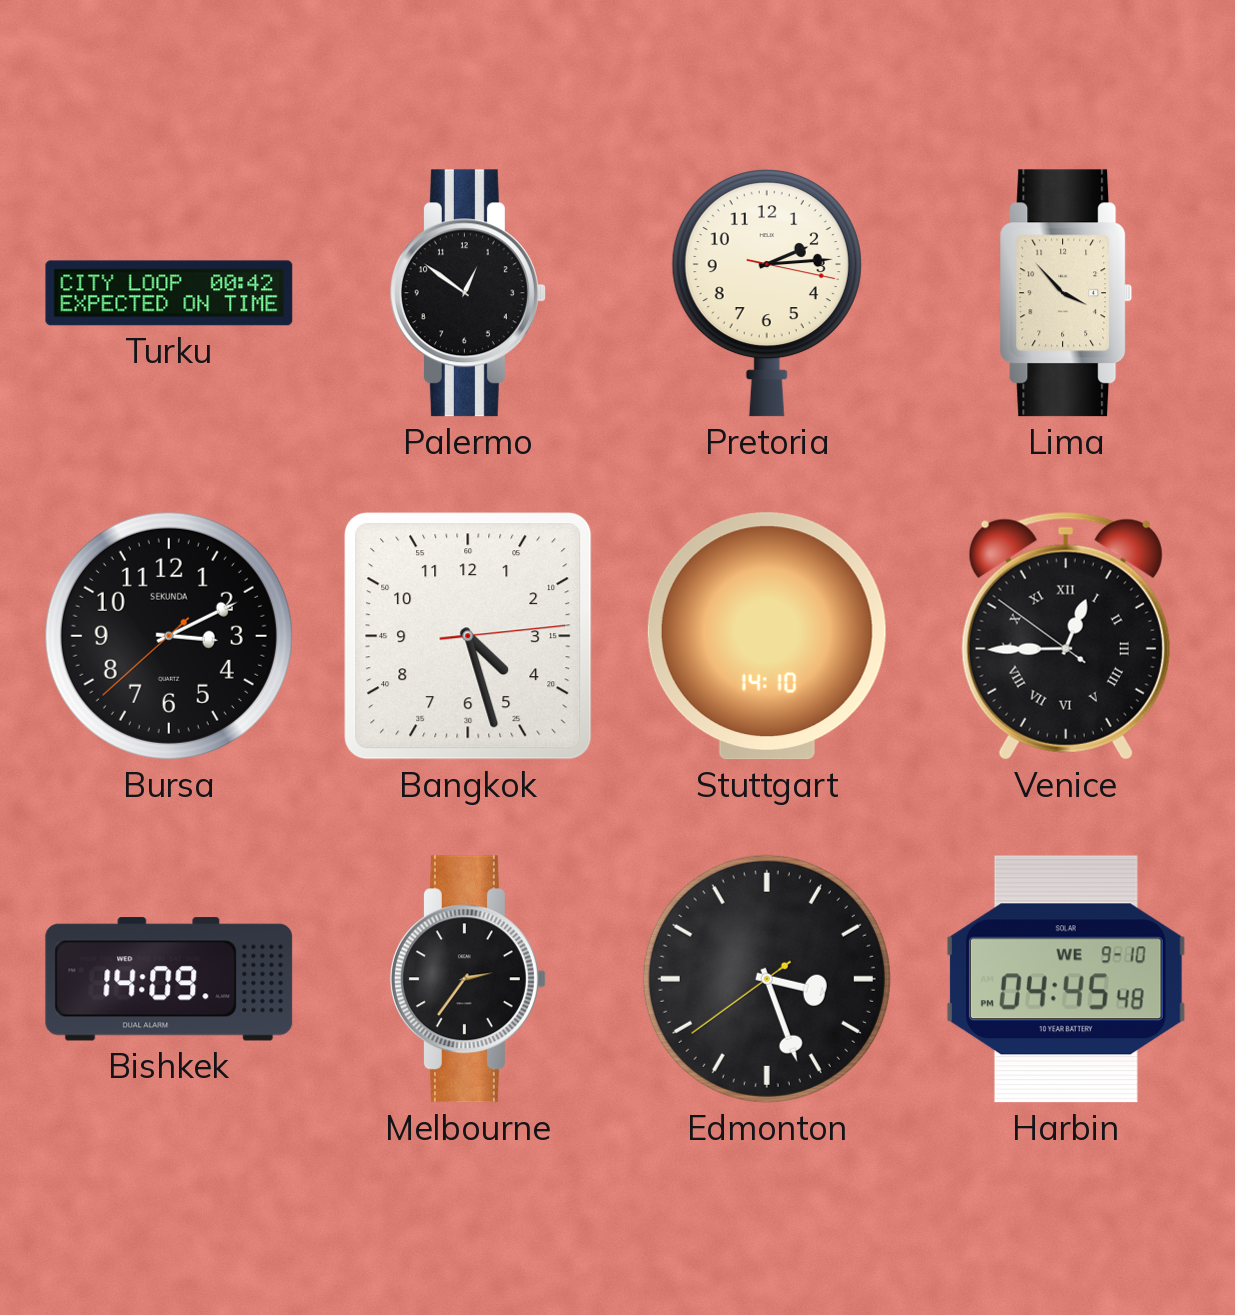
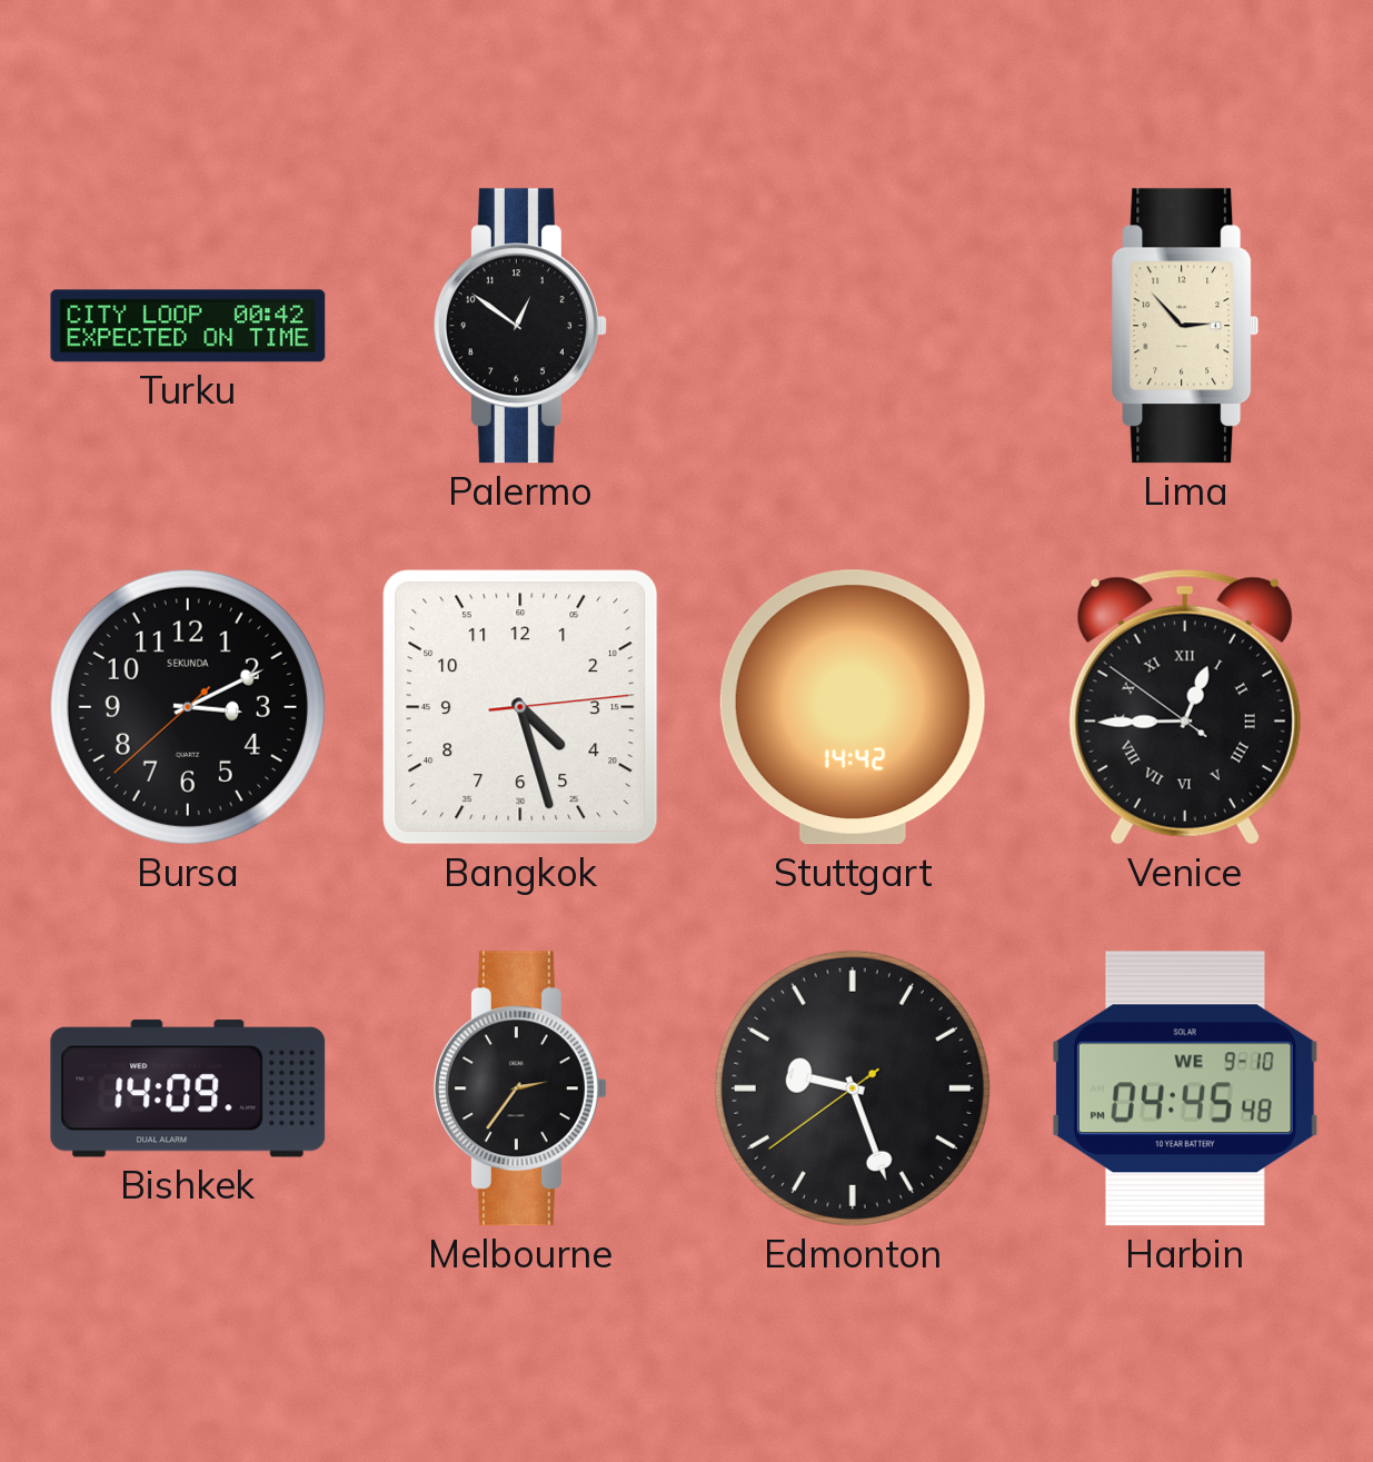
Pretoria: 2:14 -> none (767, 294)
Lima: 3:53 -> 2:53 (1185, 326)
Stuttgart: 14:10 -> 14:42 (853, 707)
Edmonton: 3:26 -> 9:26 (853, 1088)
